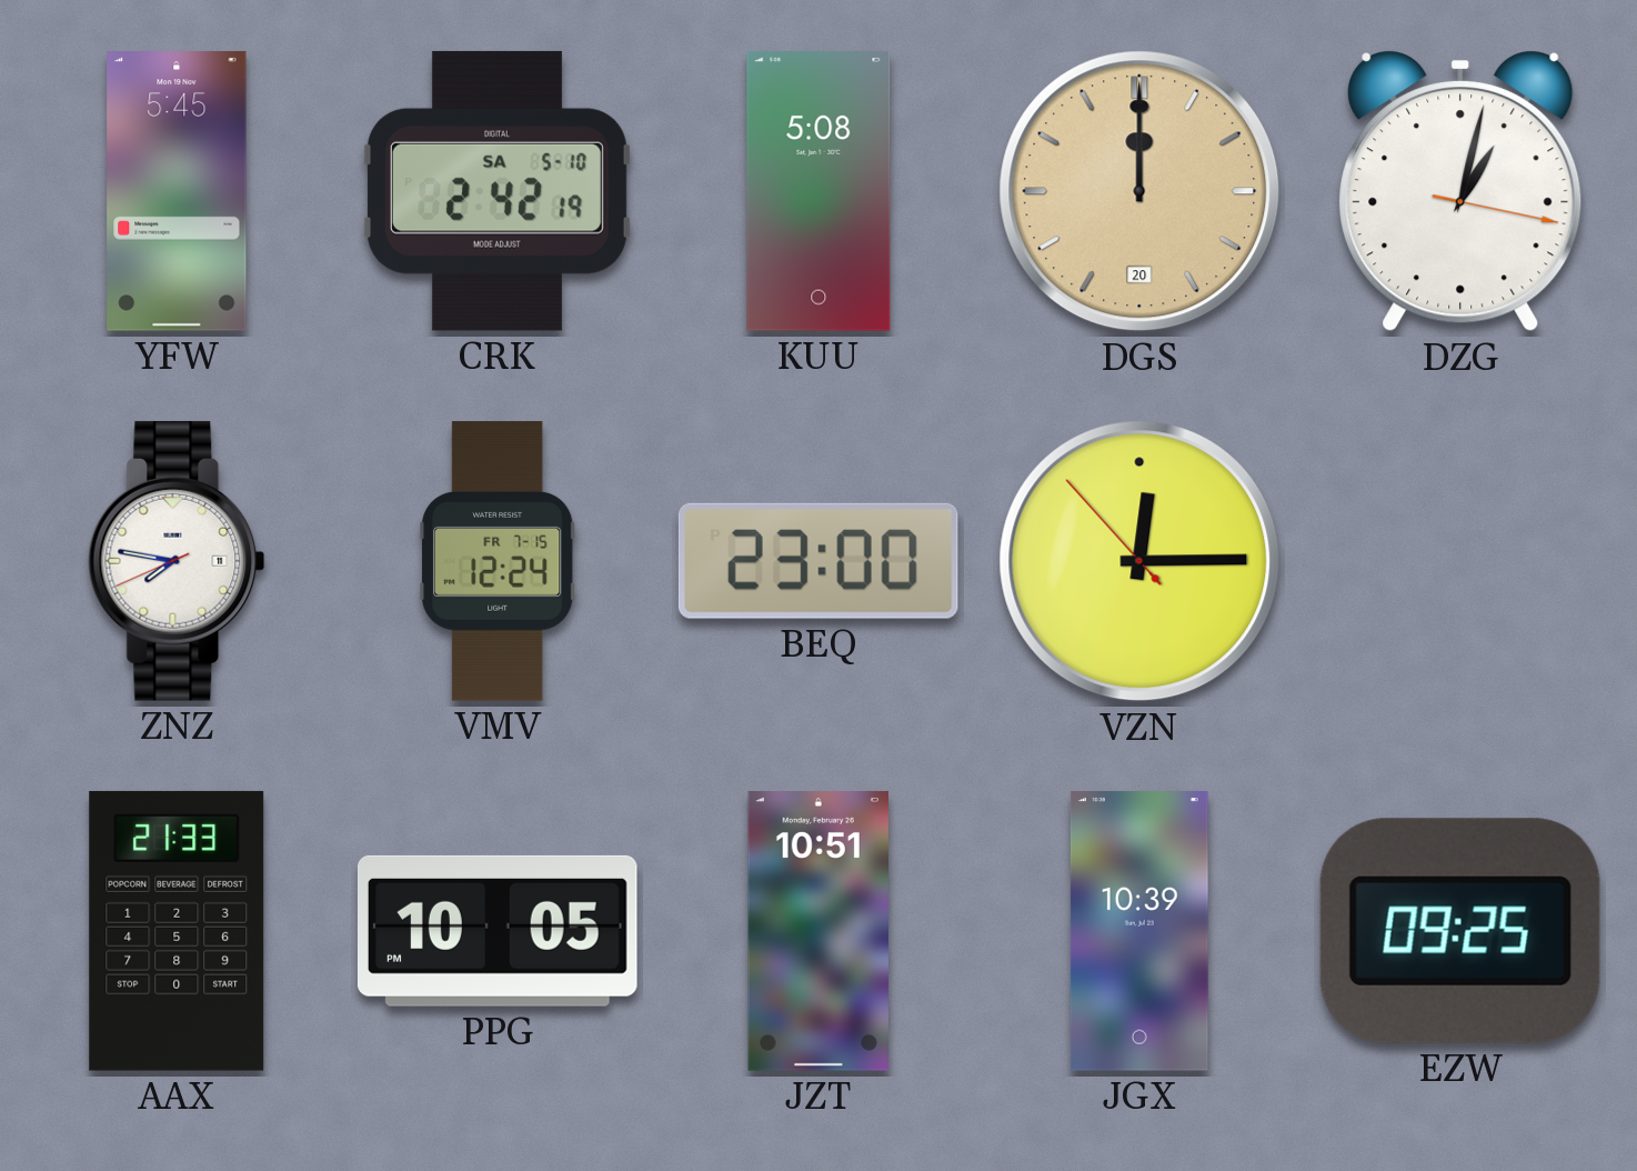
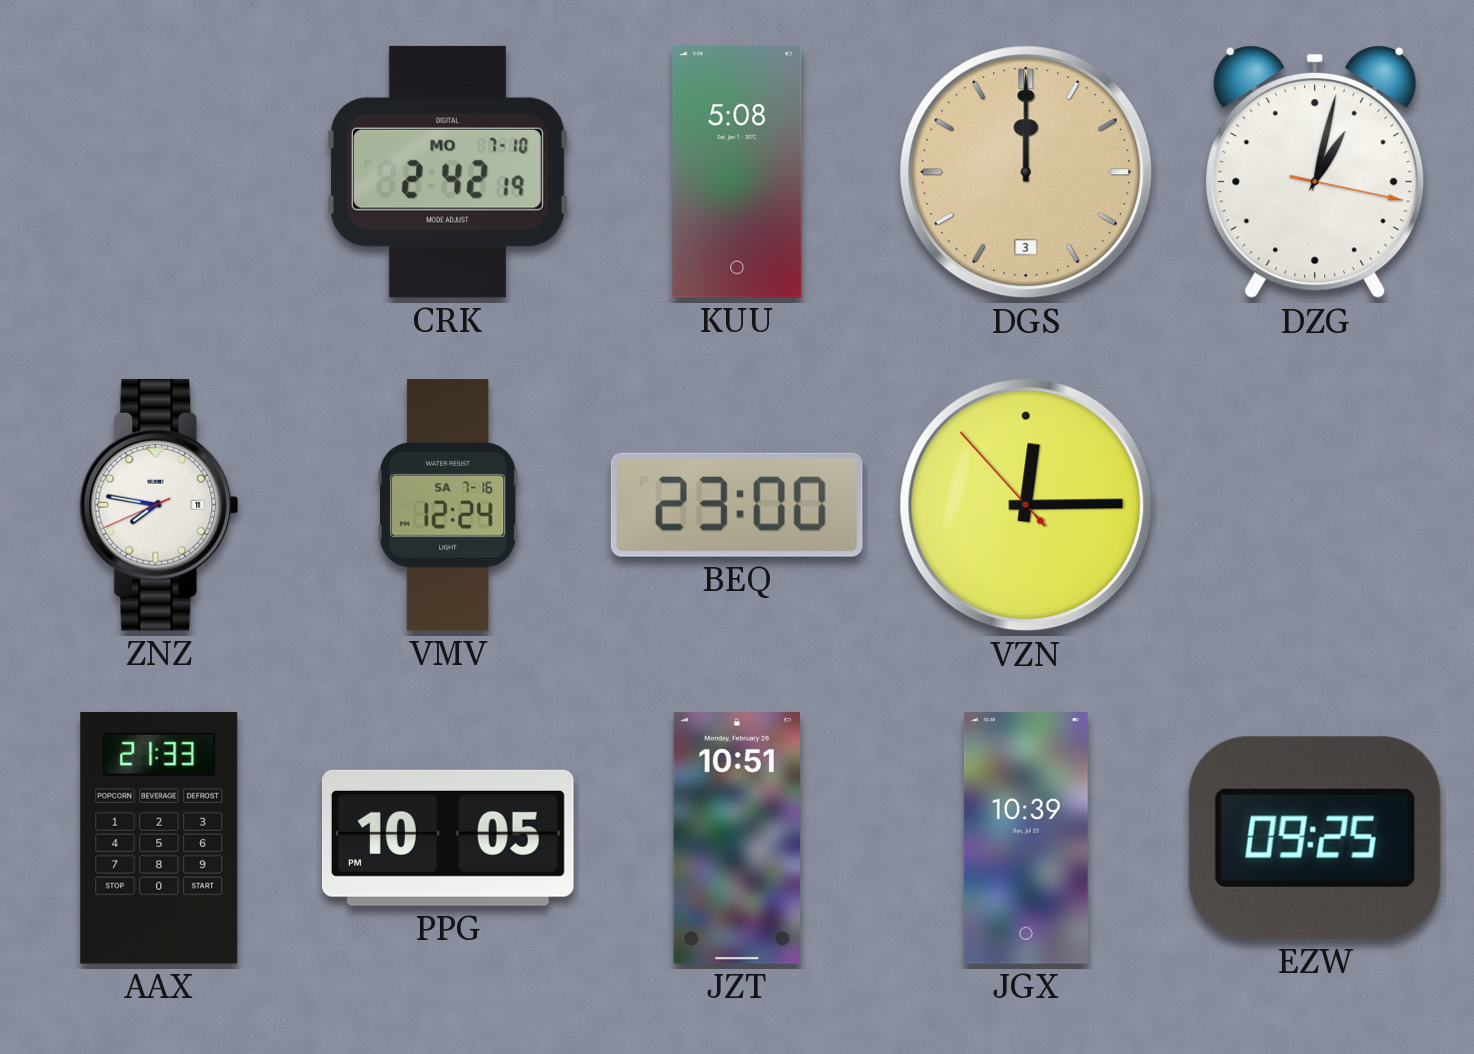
YFW: 5:45 -> none (177, 192)
CRK date: SA 5-10 -> MO 7-10 (447, 172)
DGS date: 20 -> 3 (1026, 172)
VMV date: FR 7-15 -> SA 7-16 (448, 505)
